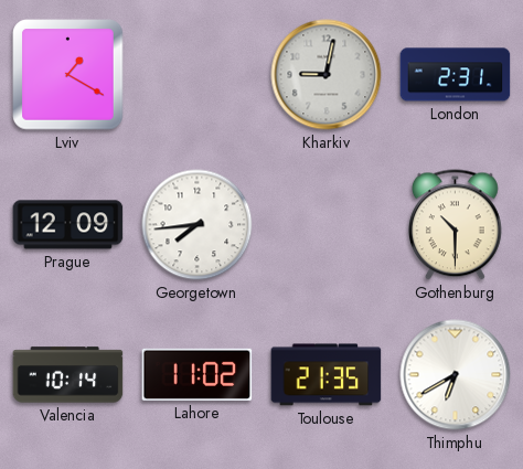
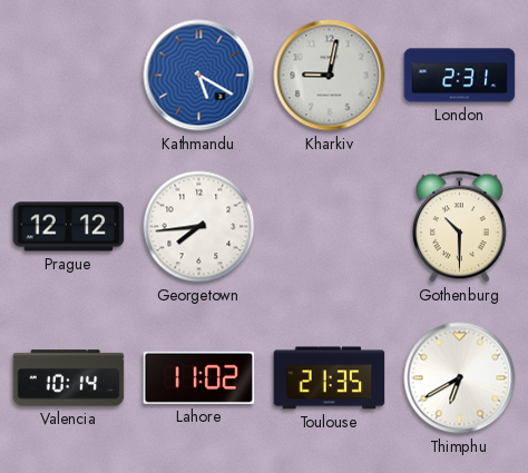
Lviv: 1:20 -> none (68, 75)
Kathmandu: none -> 5:20 (199, 76)
Prague: 12:09 -> 12:12 (69, 227)
